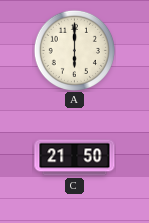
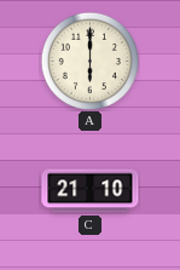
C: 21:50 -> 21:10 (91, 191)
